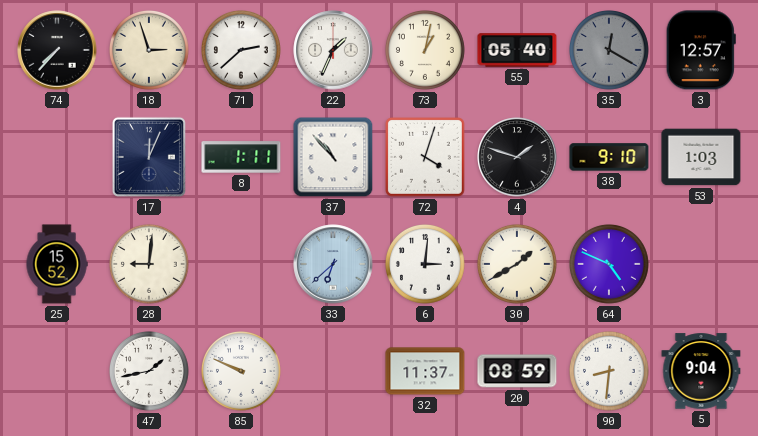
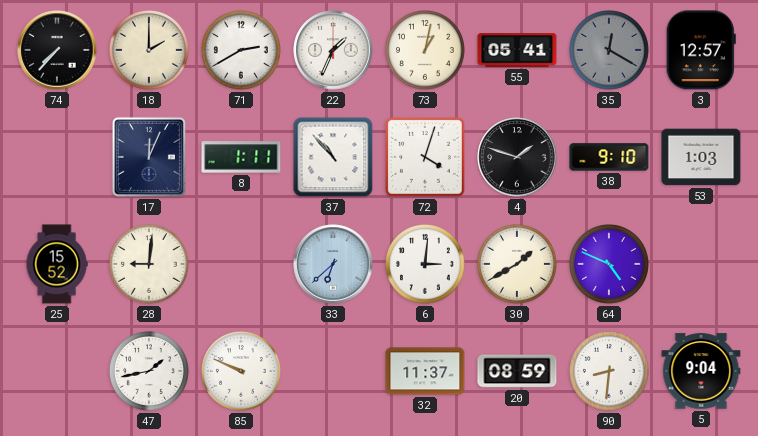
18: 2:57 -> 2:00 (150, 51)
71: 2:38 -> 2:40 (242, 51)
55: 05:40 -> 05:41 (517, 50)
